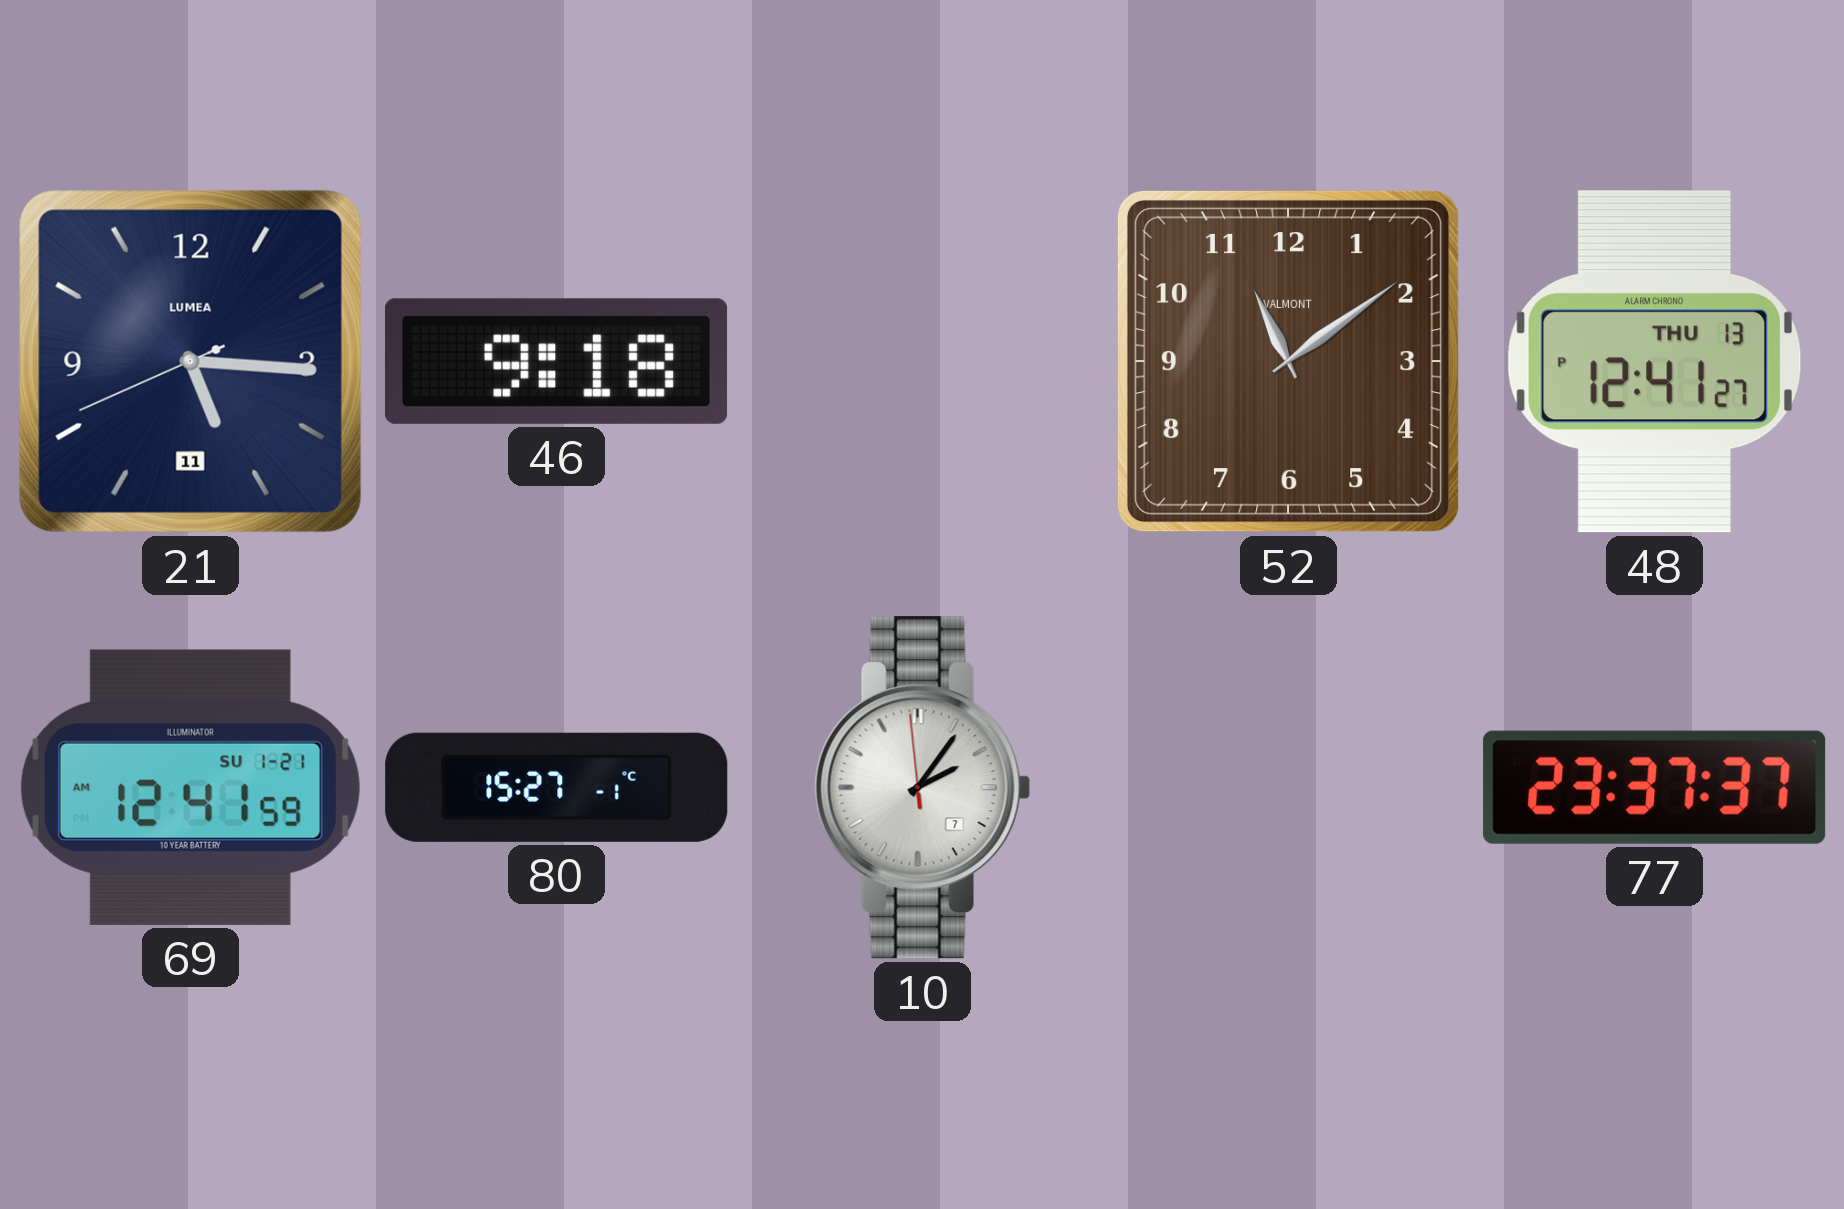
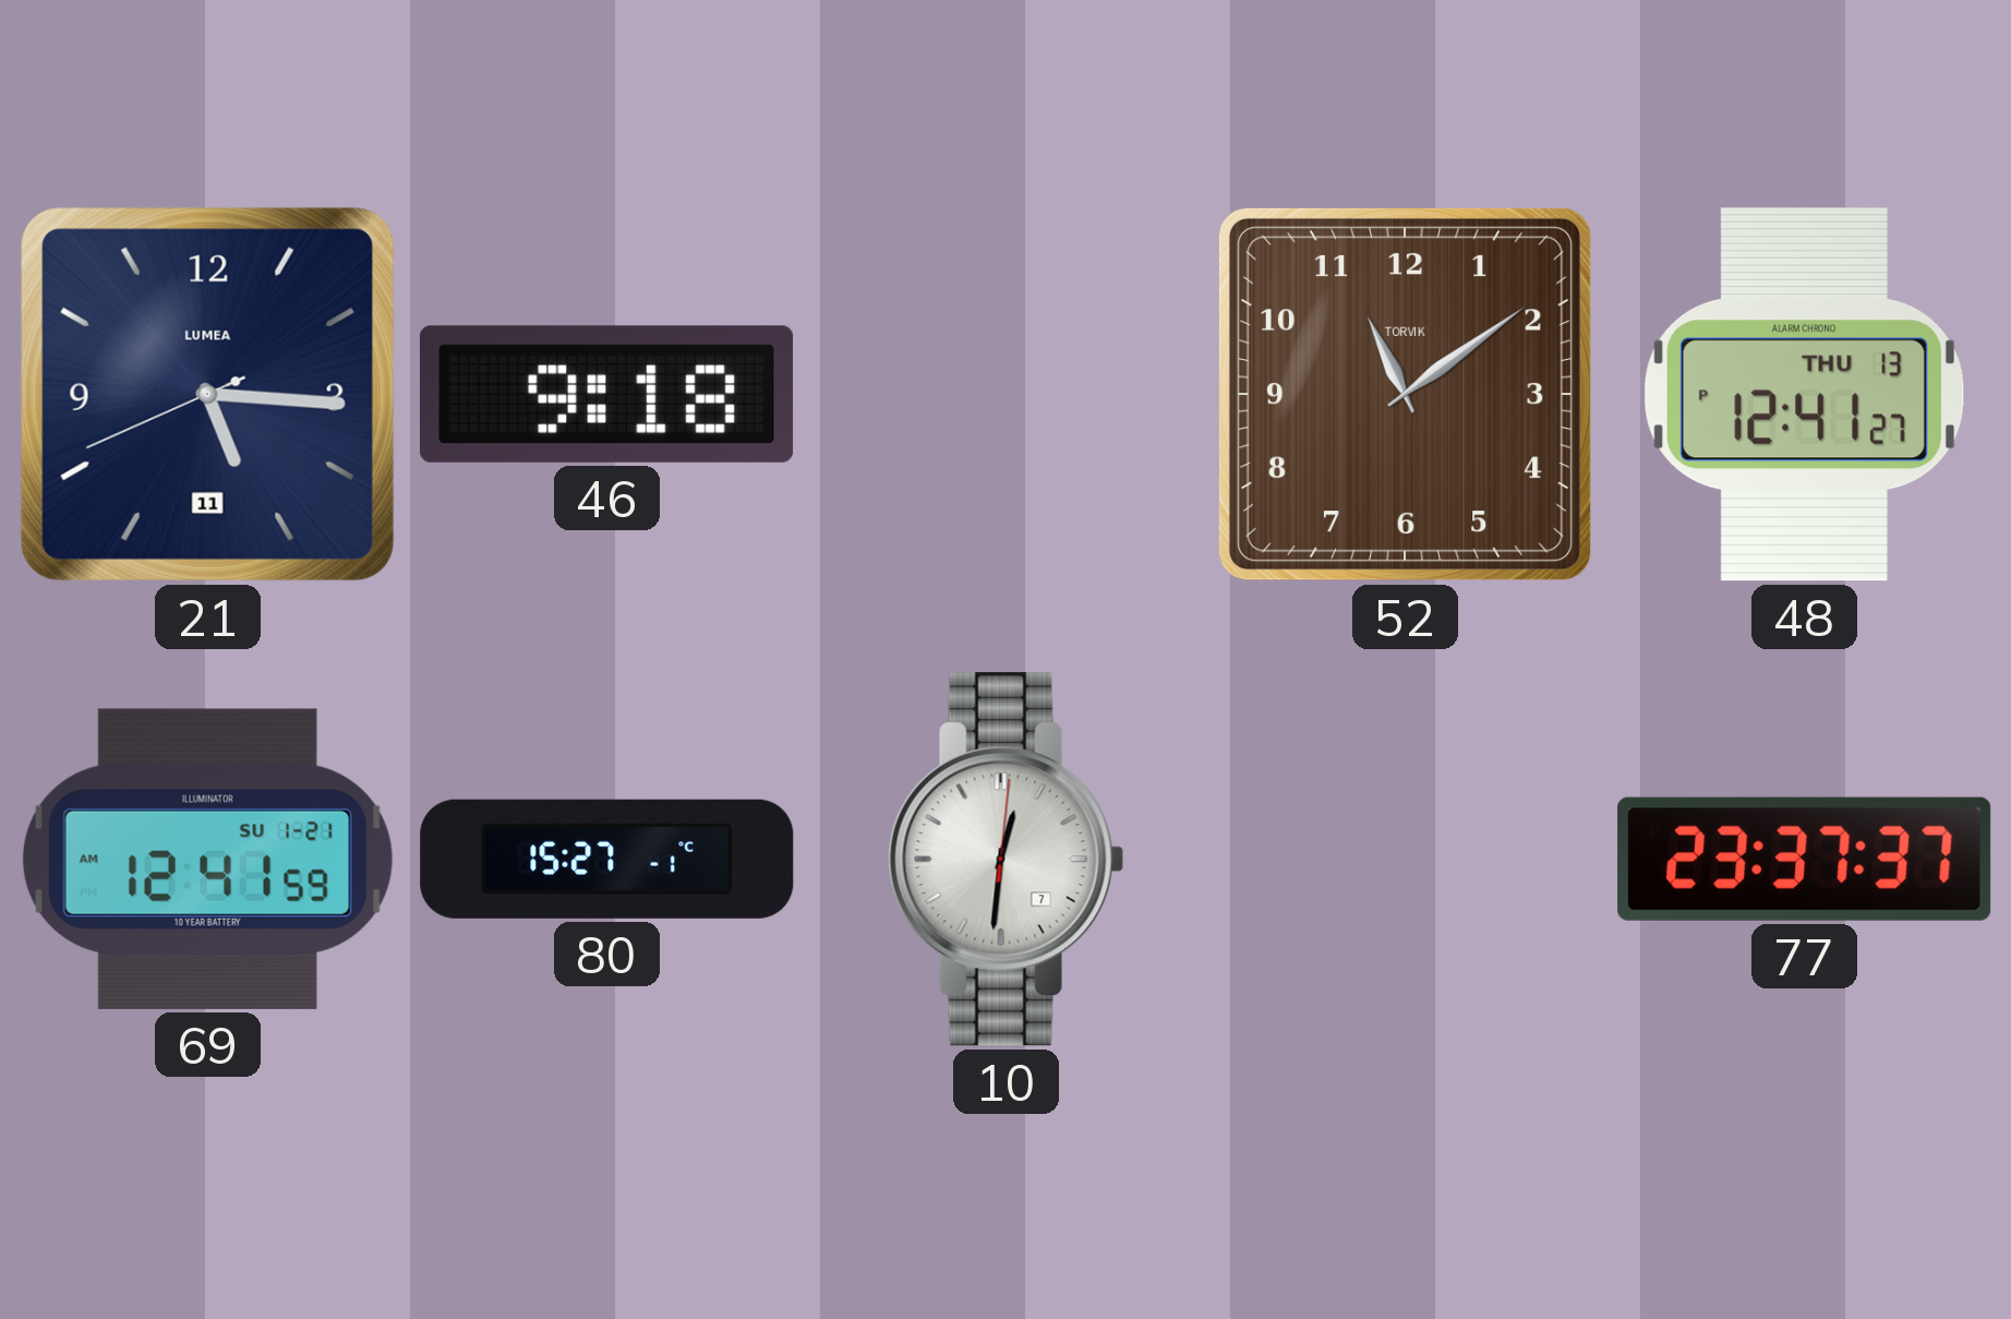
52 brand: VALMONT -> TORVIK (1405, 394)
10: 2:05 -> 12:31 (1007, 860)
